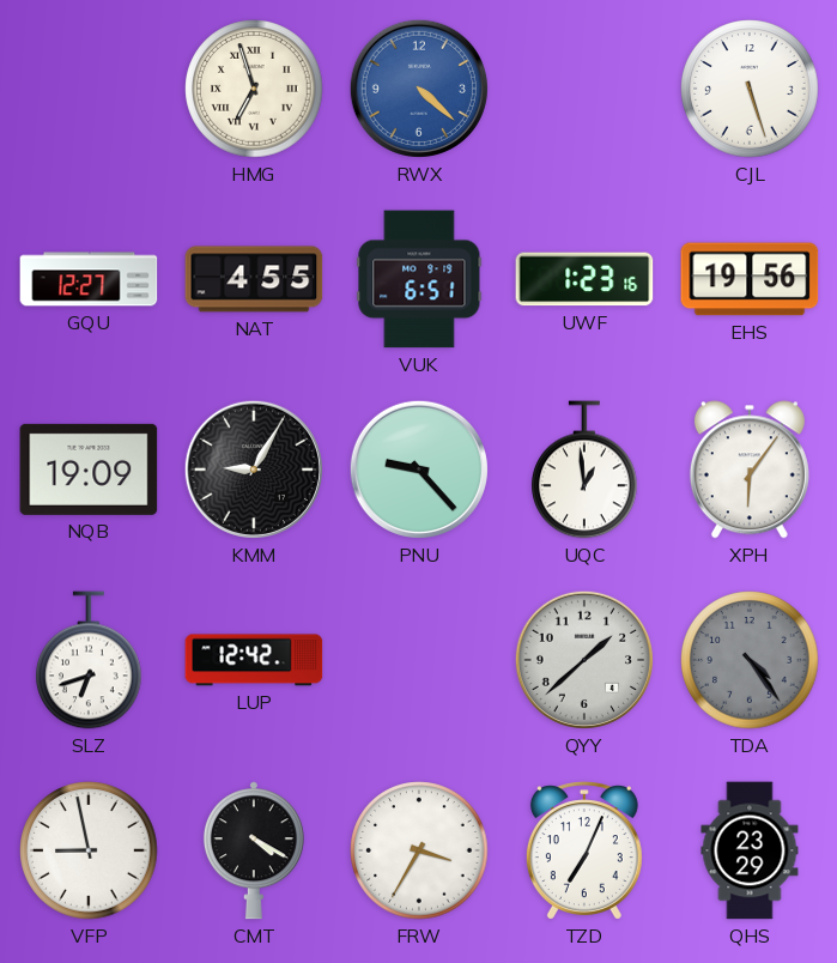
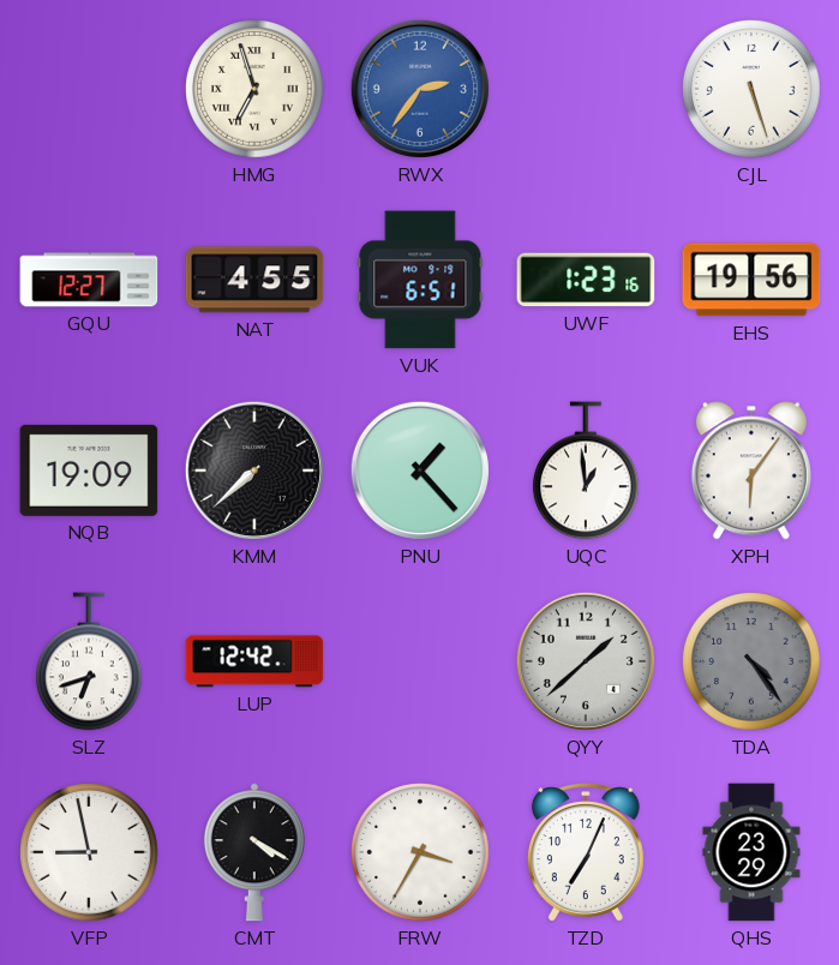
RWX: 4:22 -> 2:36 (420, 89)
KMM: 9:05 -> 7:38 (254, 470)
PNU: 9:23 -> 1:23 (420, 470)
